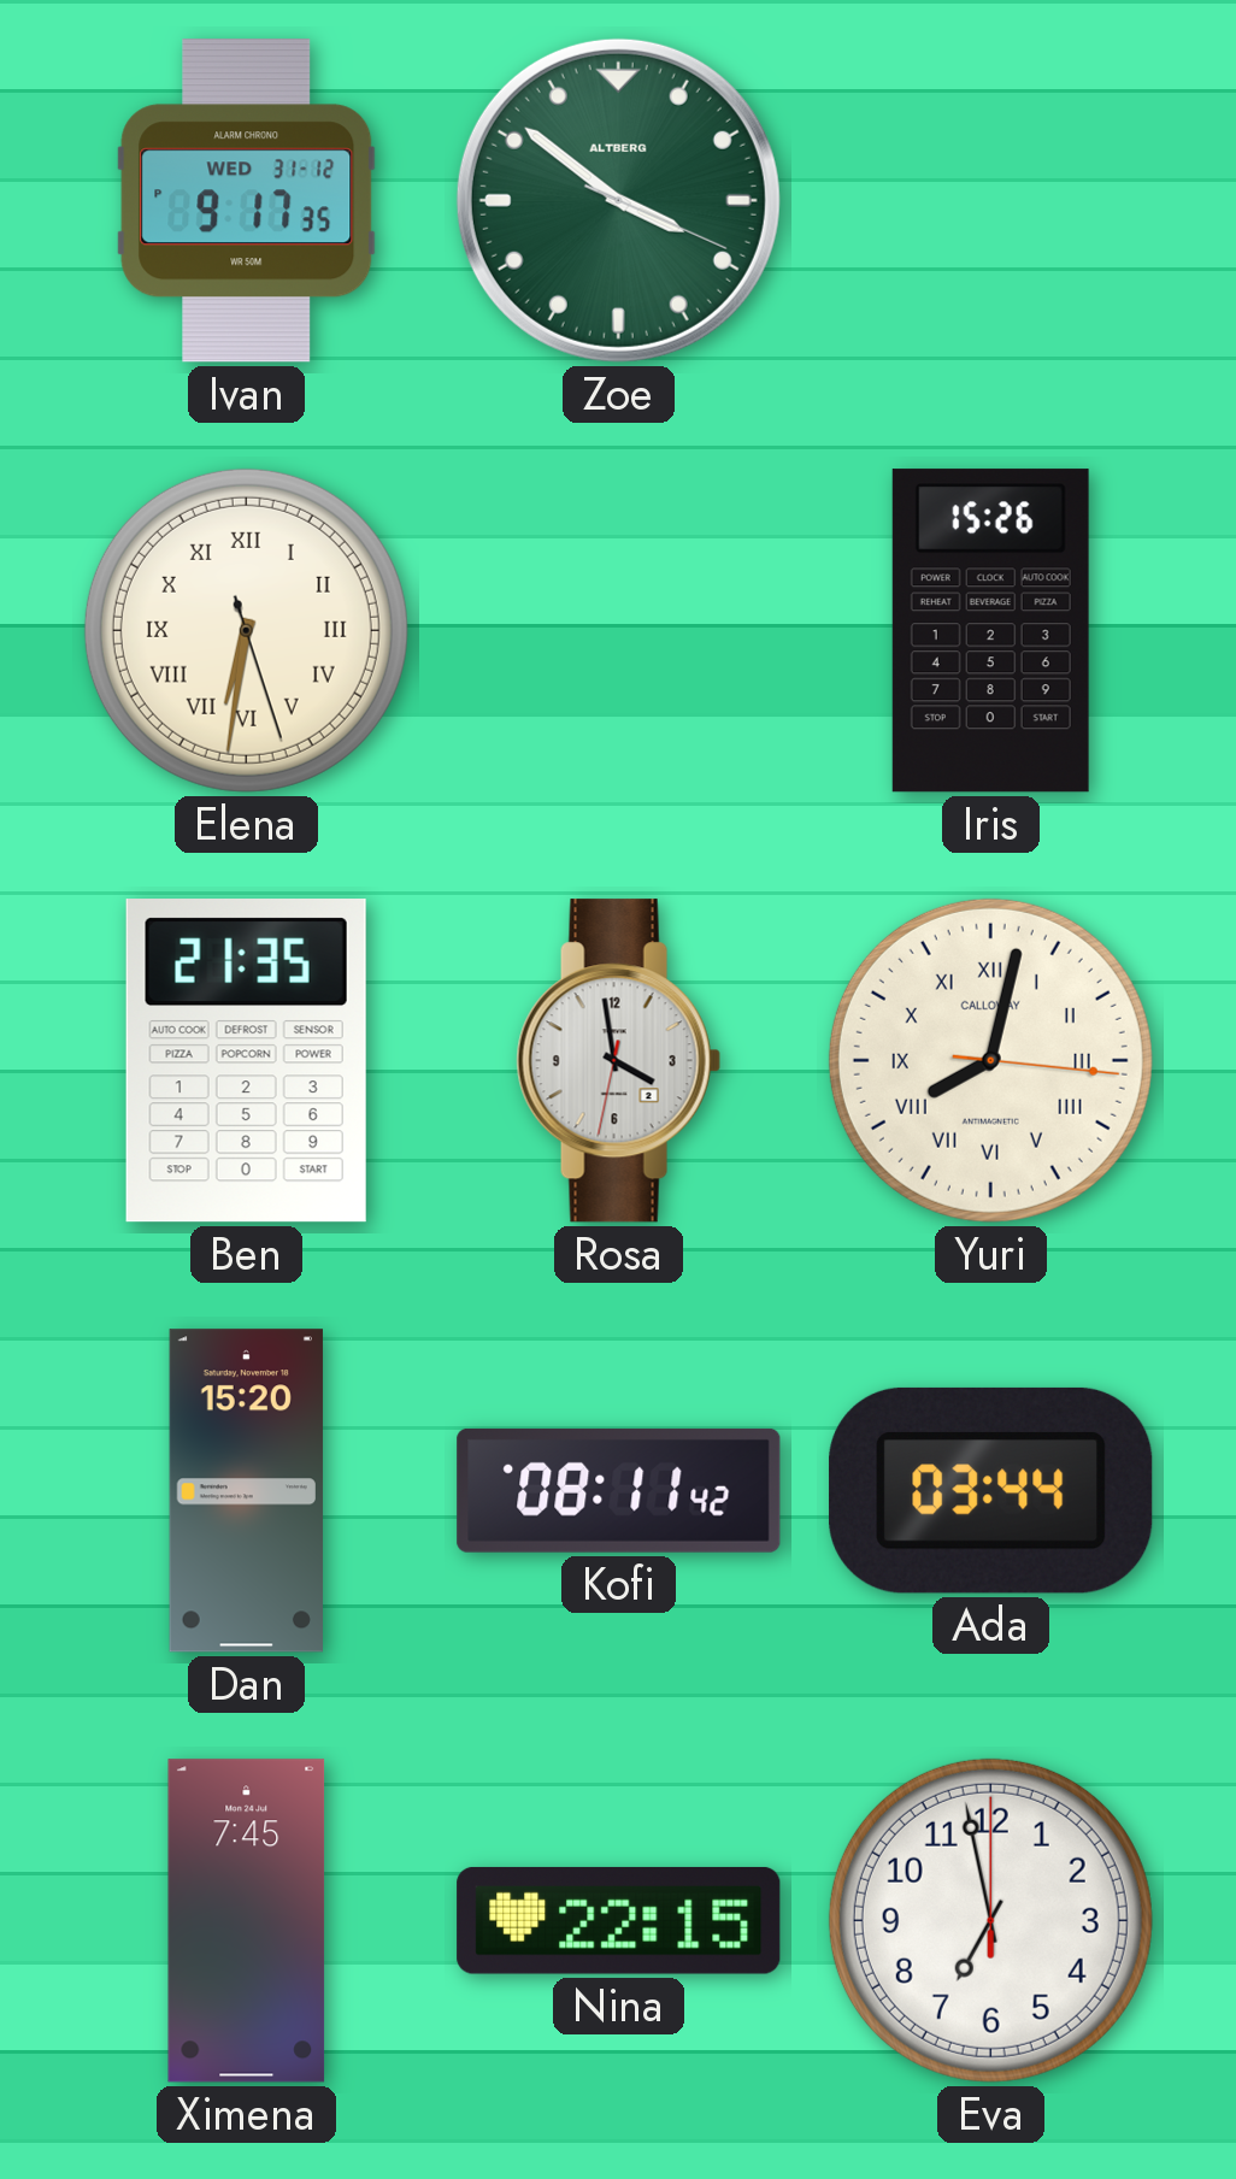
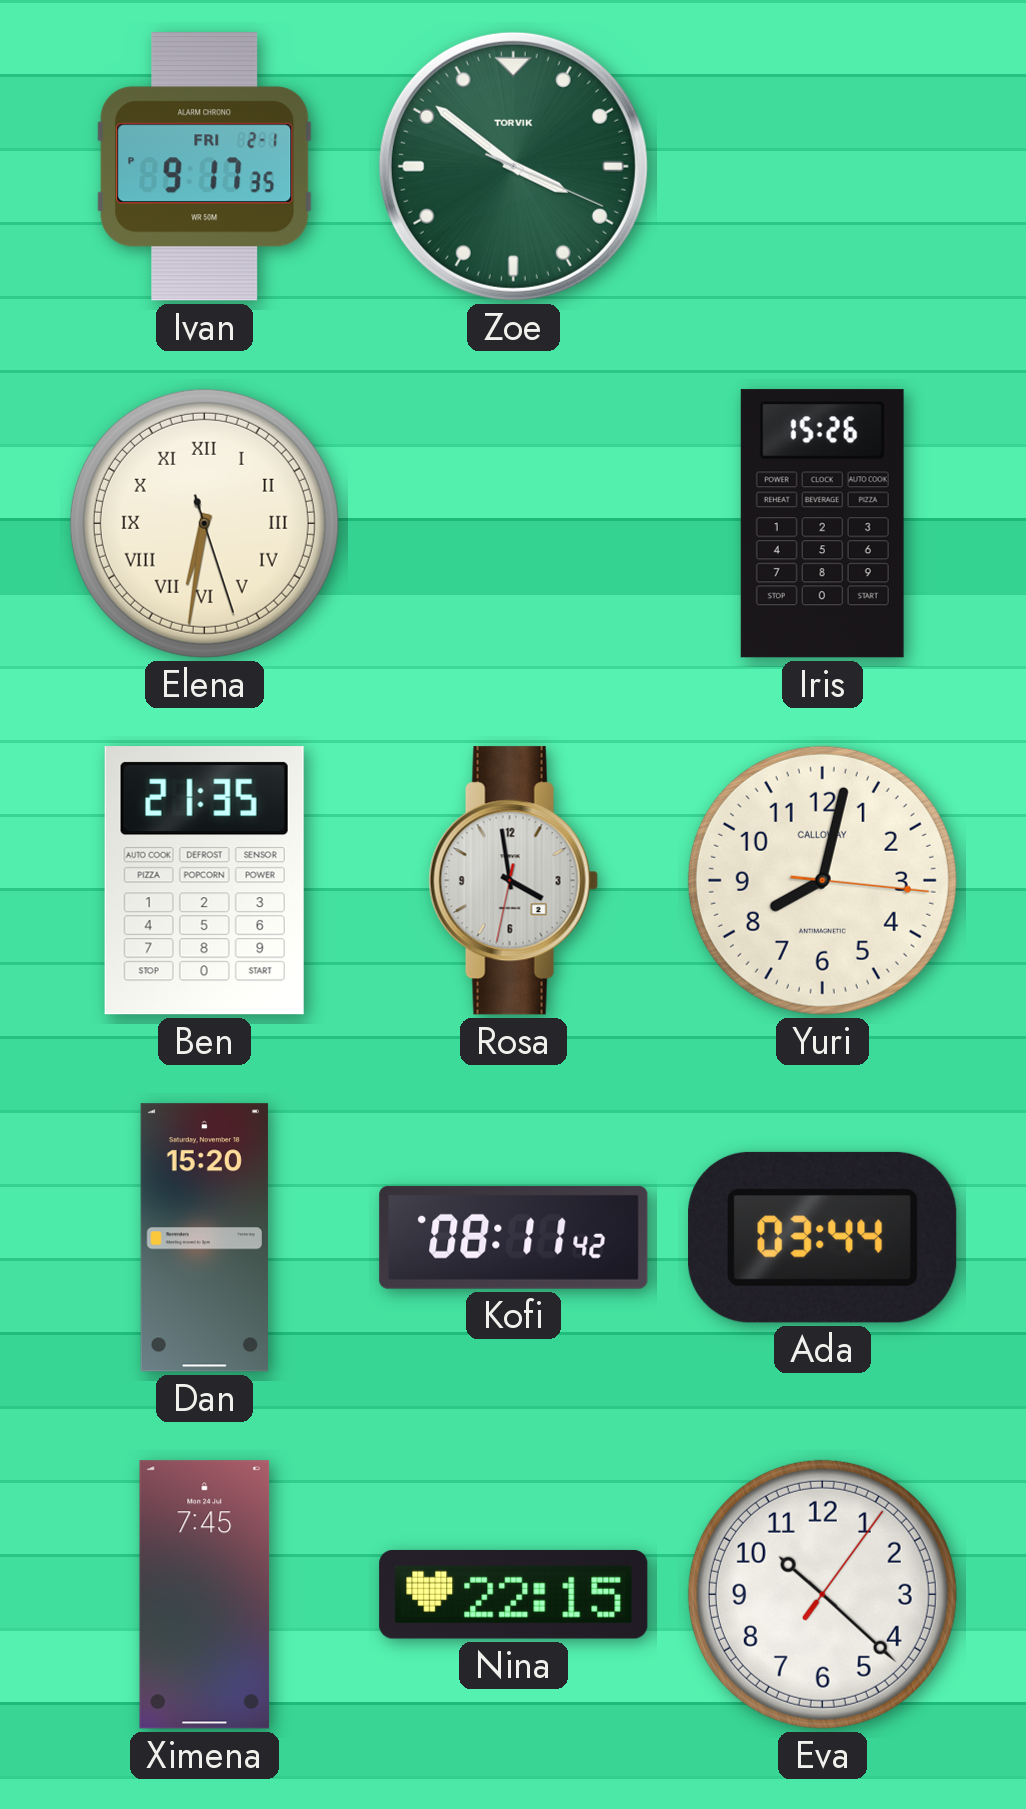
Ivan date: WED 31-12 -> FRI 2-1 (205, 167)
Zoe brand: ALTBERG -> TORVIK (513, 166)
Yuri numerals: Roman -> Arabic (822, 880)
Eva: 6:58 -> 10:22 (822, 1594)
